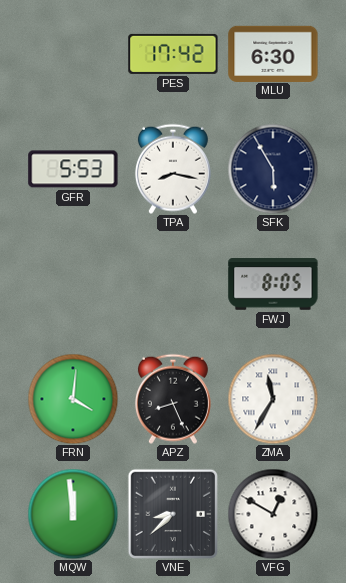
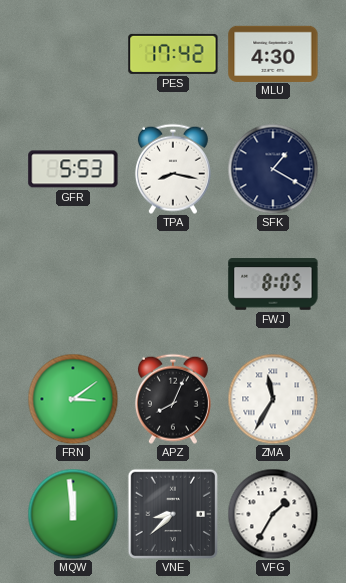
MLU: 6:30 -> 4:30 (273, 53)
SFK: 5:55 -> 1:20 (273, 169)
FRN: 4:01 -> 3:09 (73, 399)
APZ: 8:26 -> 8:04 (173, 399)
VFG: 12:50 -> 1:35 (273, 514)
